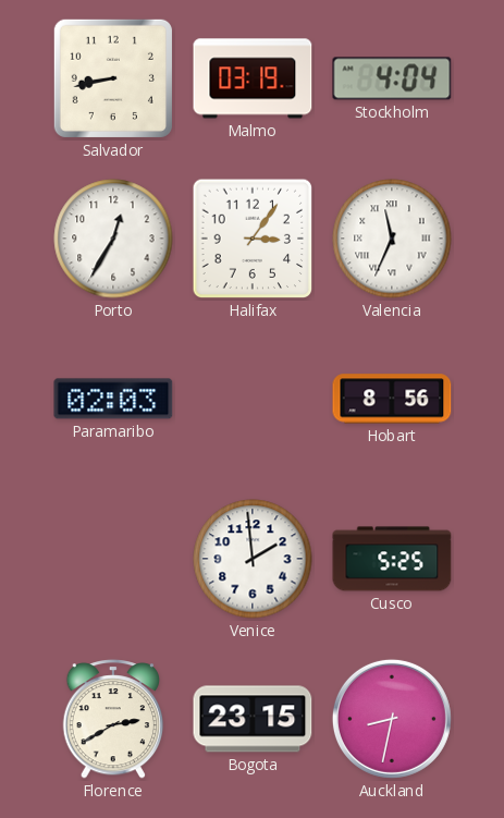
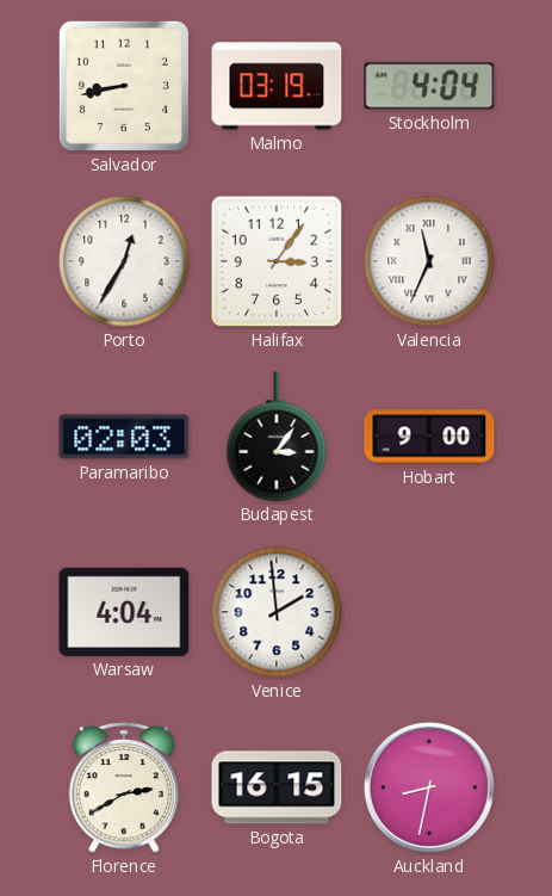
Budapest: none -> 3:06 (277, 437)
Hobart: 8:56 -> 9:00 (429, 437)
Warsaw: none -> 4:04 (124, 612)
Cusco: 5:25 -> none (392, 559)
Bogota: 23:15 -> 16:15 (277, 787)
